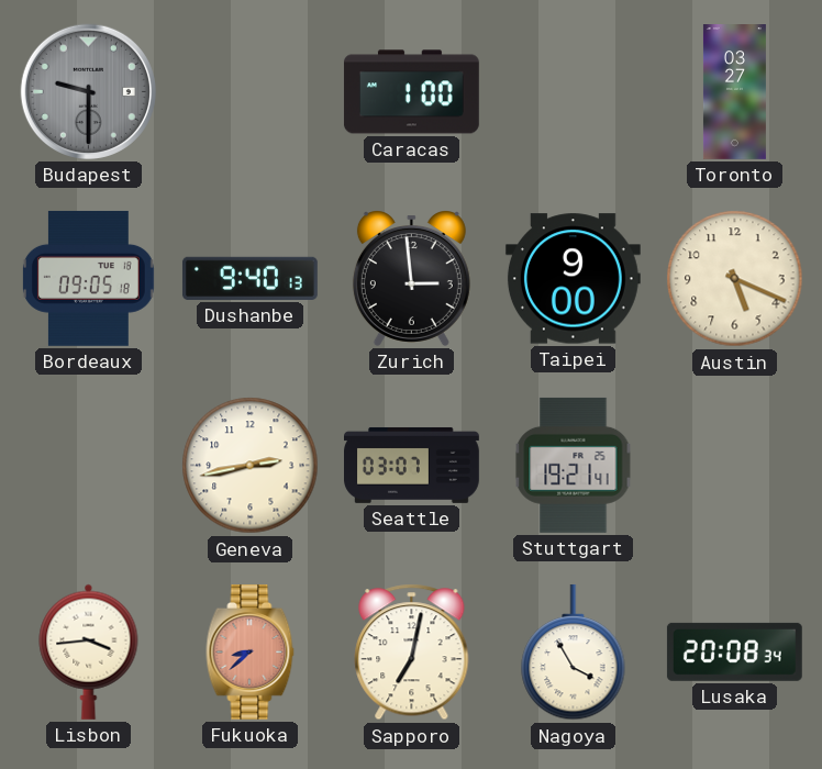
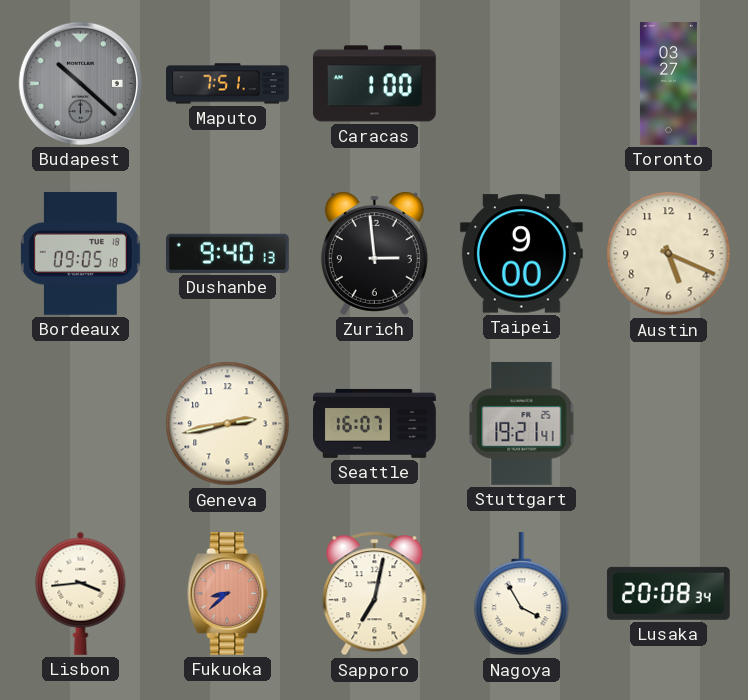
Budapest: 9:30 -> 10:22 (80, 83)
Maputo: none -> 7:51 (228, 84)
Seattle: 03:07 -> 16:07 (375, 424)
